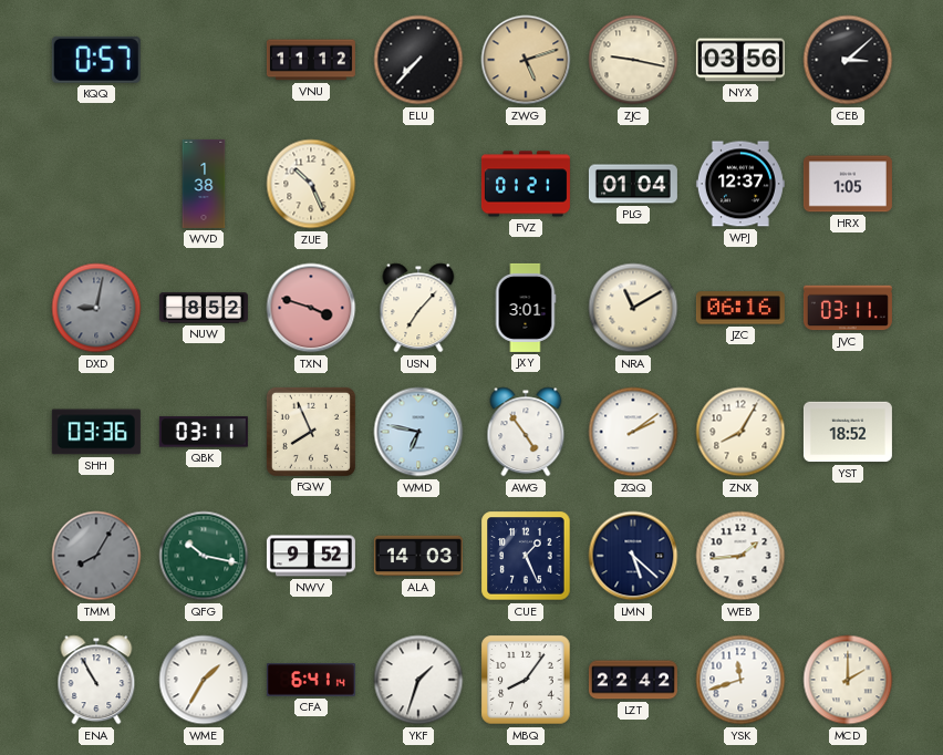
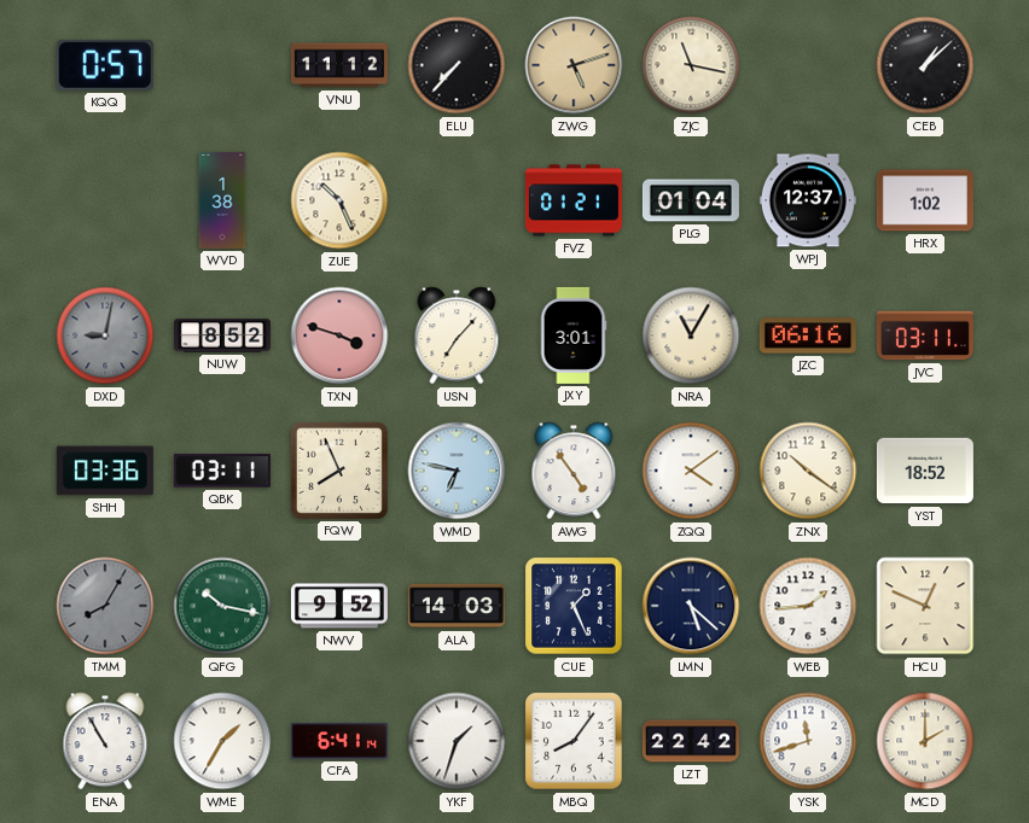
ZJC: 9:17 -> 11:17 (691, 65)
NYX: 03:56 -> none (740, 60)
CEB: 3:08 -> 1:08 (925, 65)
HRX: 1:05 -> 1:02 (925, 200)
NRA: 11:10 -> 11:05 (691, 335)
ZQQ: 2:09 -> 4:09 (691, 471)
ZNX: 8:05 -> 10:21 (808, 471)
HCU: none -> 12:49 (925, 606)
